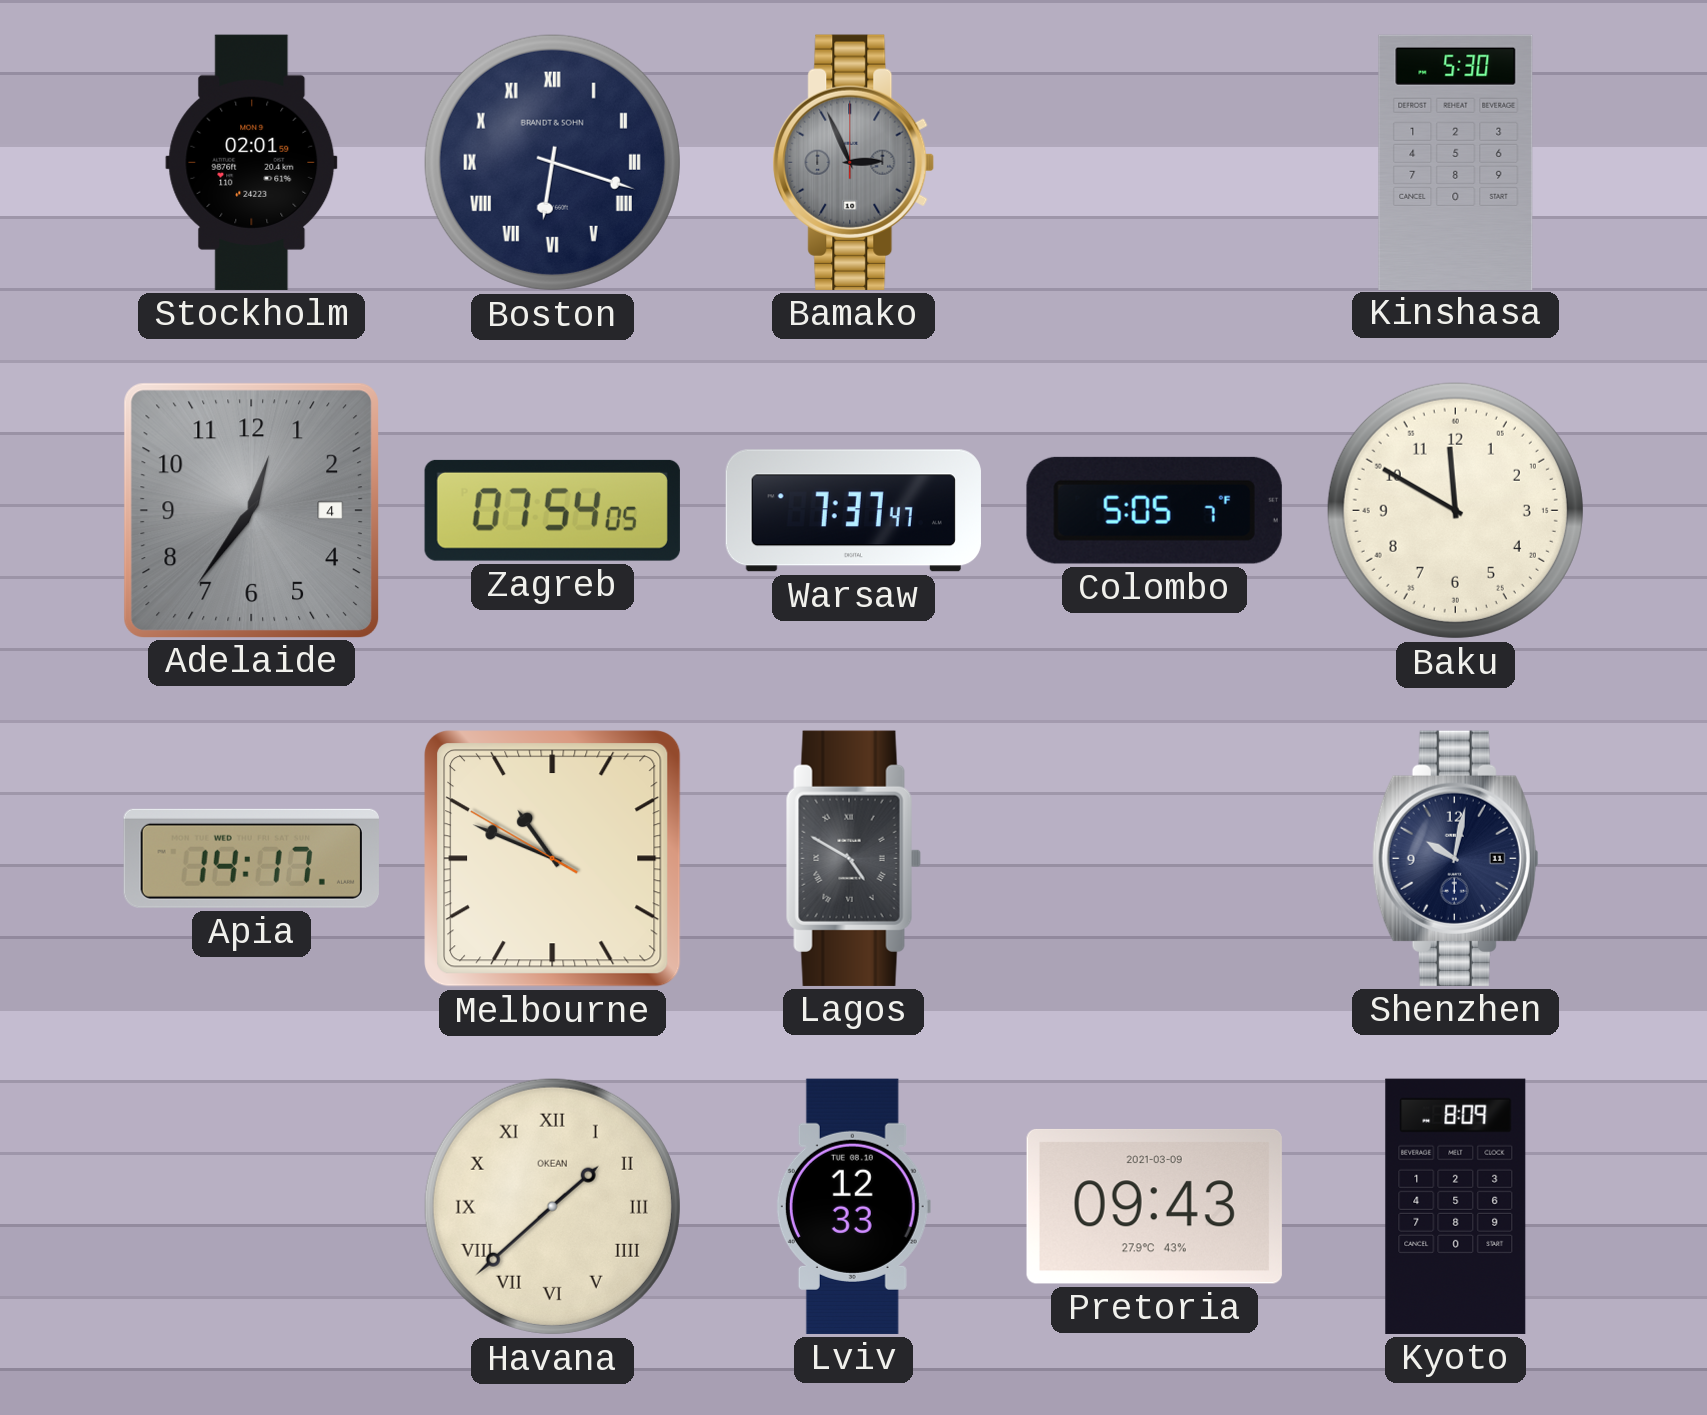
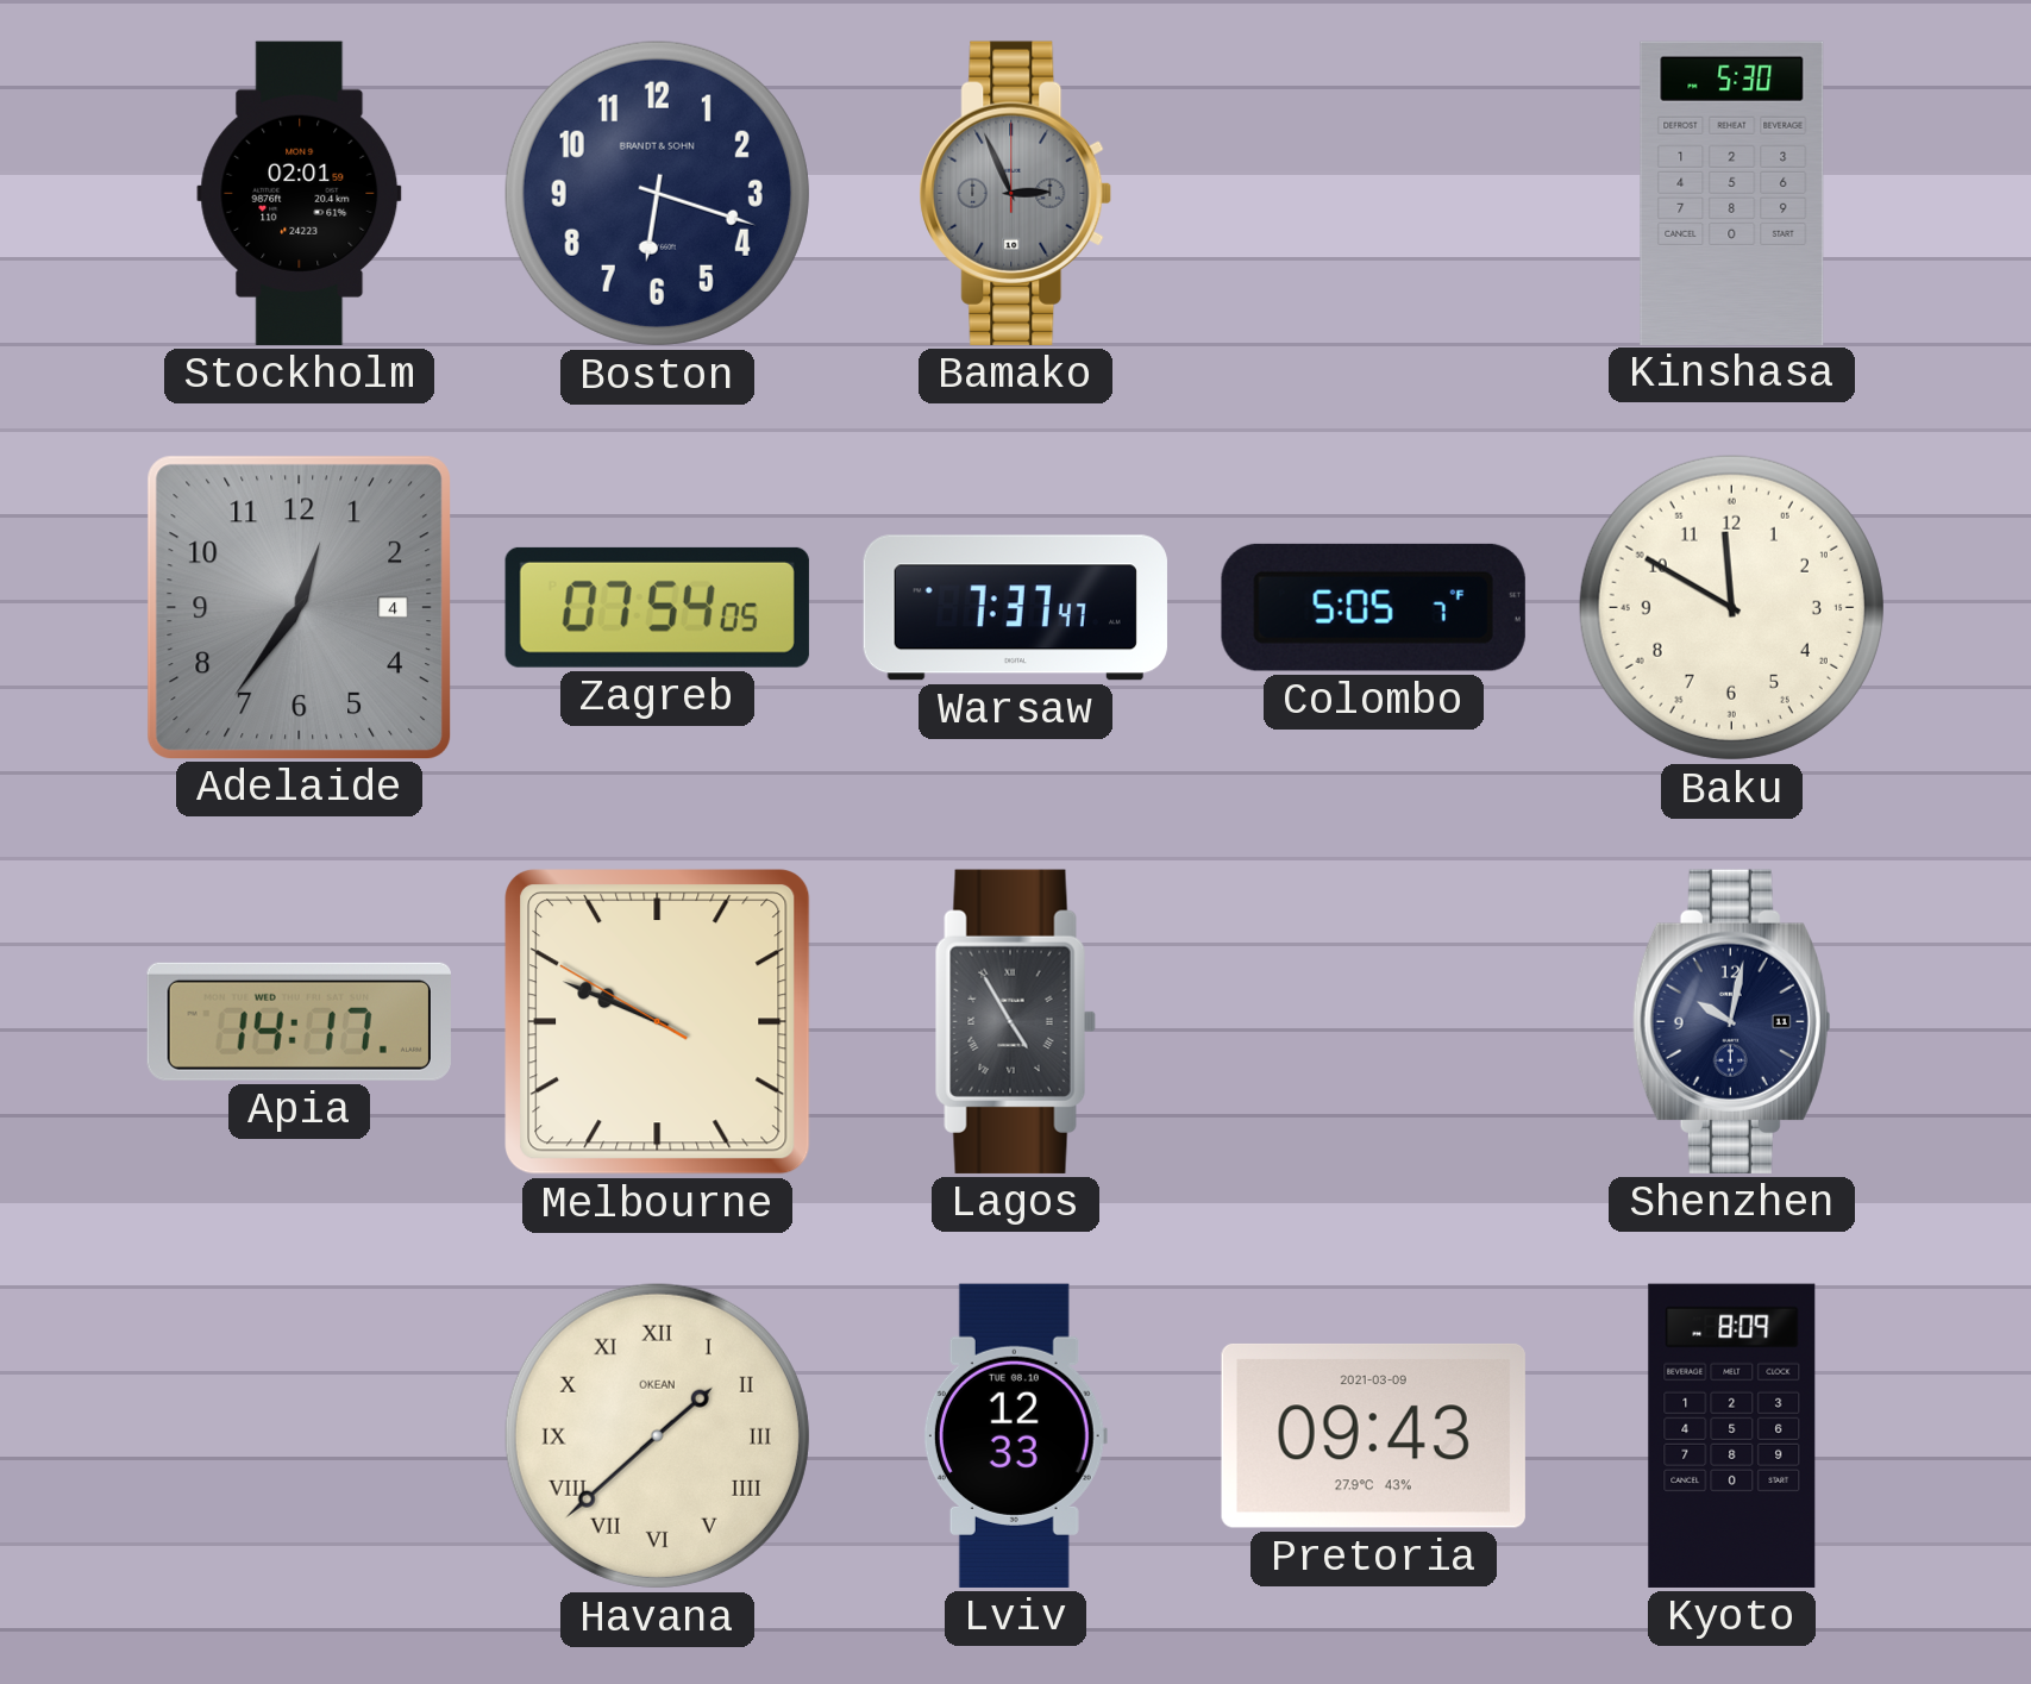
Boston numerals: Roman -> Arabic (657, 193)
Melbourne: 10:48 -> 9:48 (658, 1022)
Lagos: 4:50 -> 4:55 (1015, 1021)
